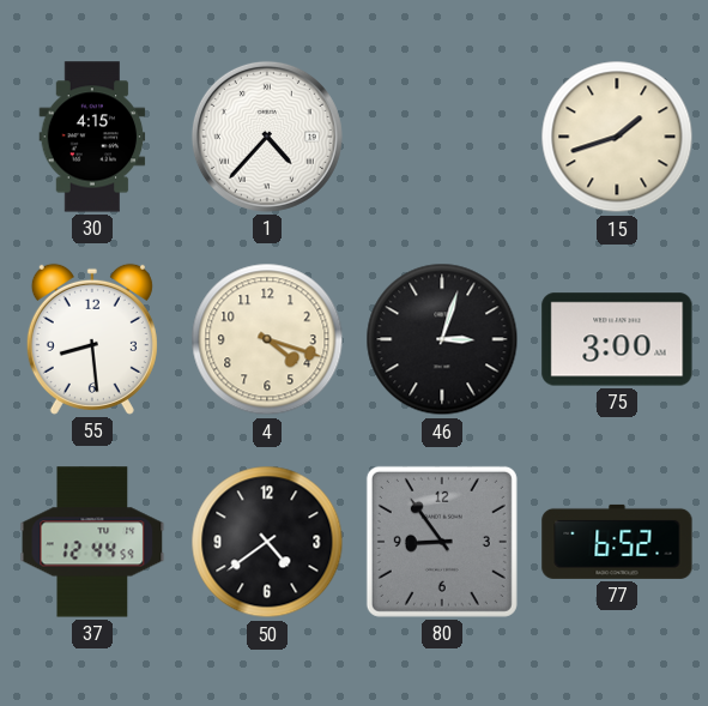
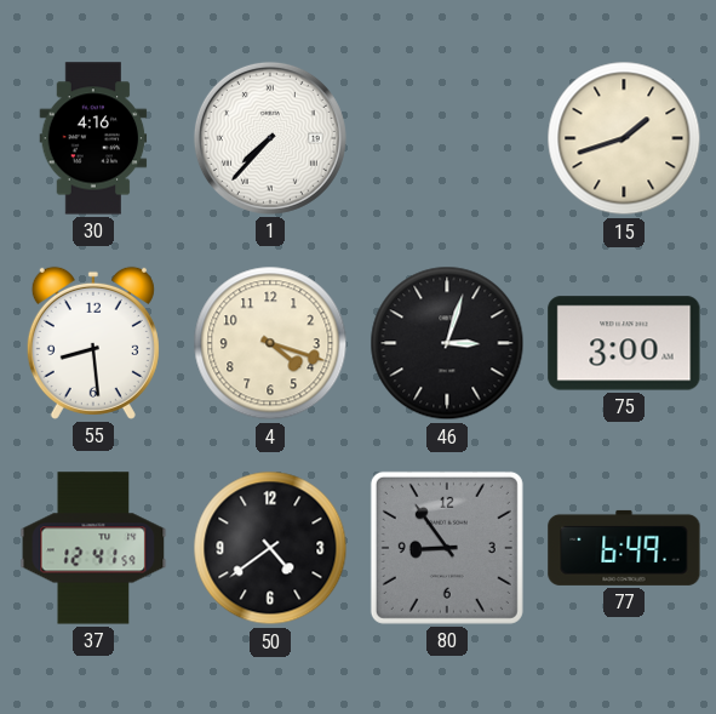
30: 4:15 -> 4:16 (93, 138)
1: 4:37 -> 7:37 (270, 138)
37: 12:44 -> 12:41 (93, 548)
77: 6:52 -> 6:49 (624, 548)
